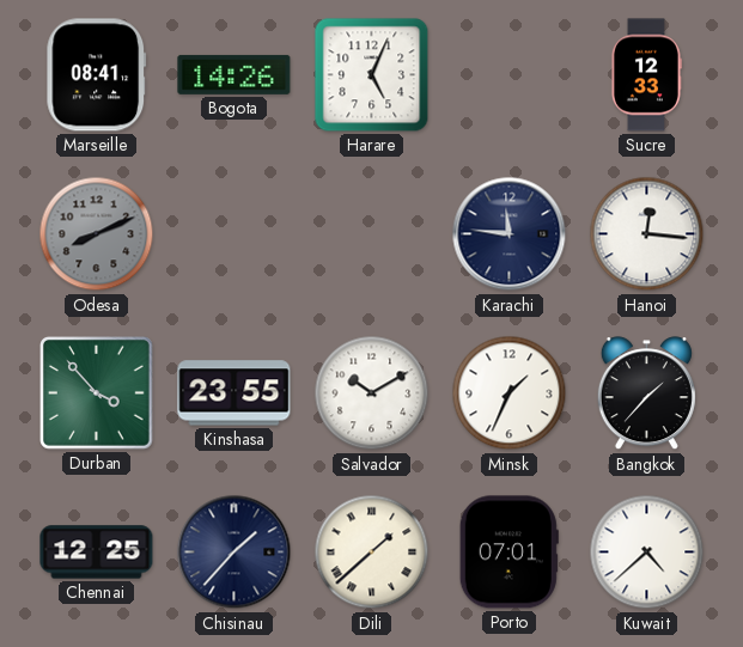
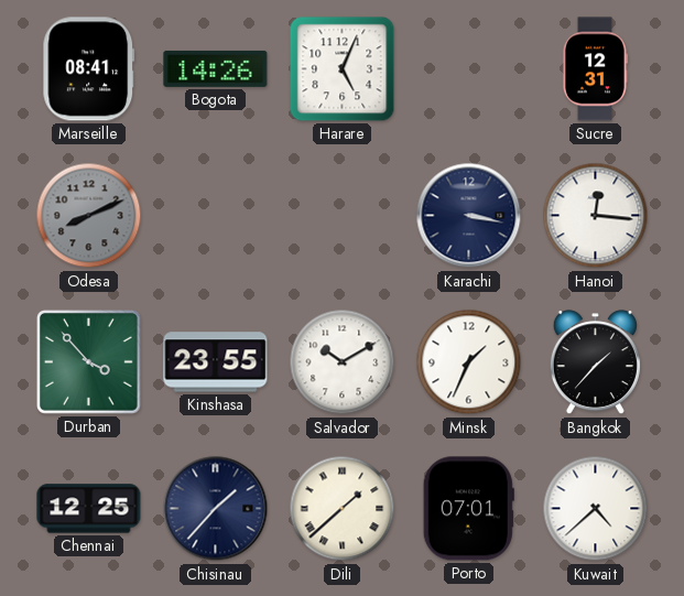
Sucre: 12:33 -> 12:31 (595, 69)
Karachi: 11:46 -> 3:17 (469, 216)
